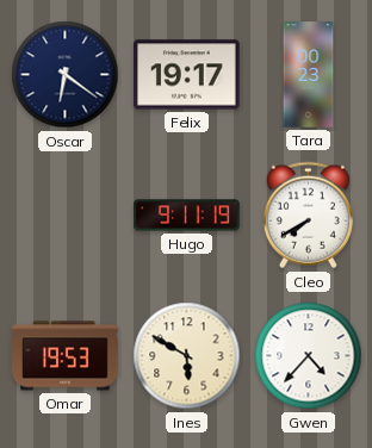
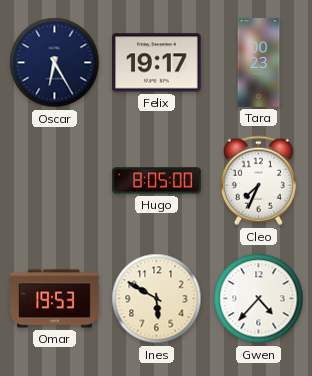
Oscar: 6:21 -> 6:25 (55, 63)
Hugo: 9:11 -> 8:05 (157, 181)
Cleo: 7:40 -> 7:34 (258, 181)
